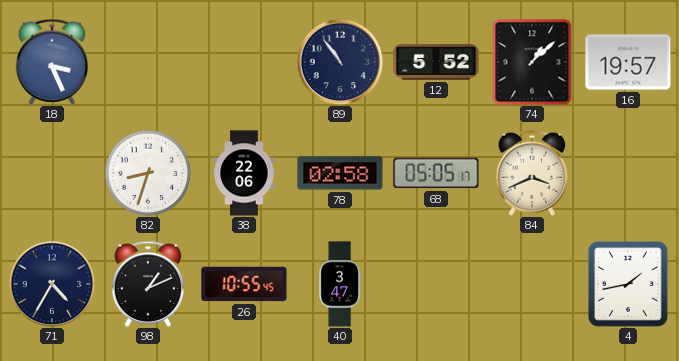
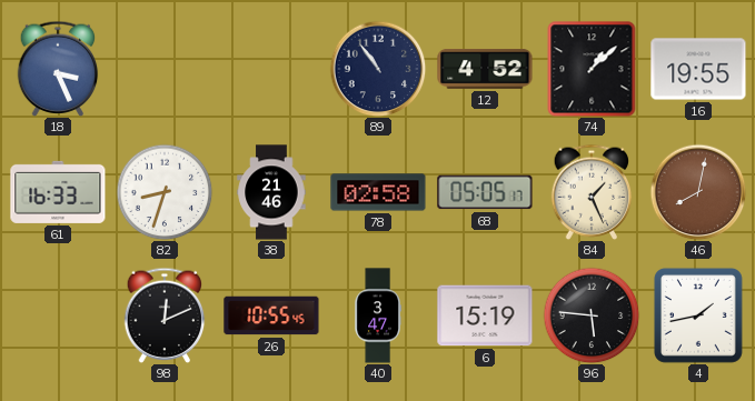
12: 5:52 -> 4:52 (485, 70)
16: 19:57 -> 19:55 (698, 69)
61: none -> 16:33 (58, 192)
38: 22:06 -> 21:46 (271, 192)
84: 3:41 -> 1:26 (592, 192)
46: none -> 8:02 (698, 192)
71: 4:35 -> none (52, 284)
98: 1:11 -> 12:11 (165, 315)
6: none -> 15:19 (485, 315)
96: none -> 5:46 (592, 315)
